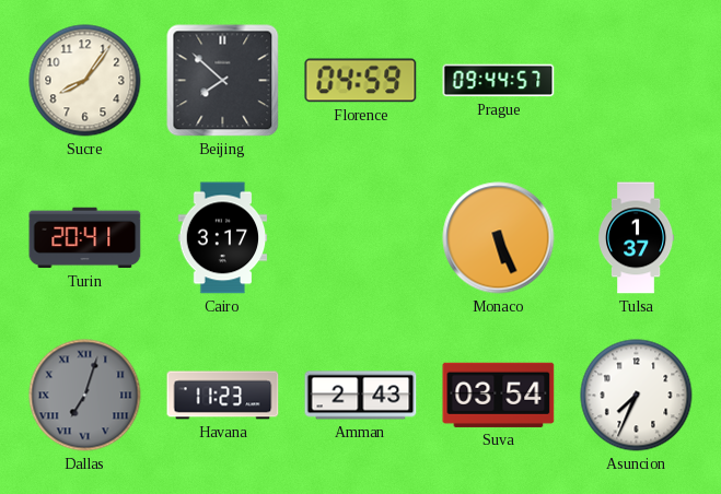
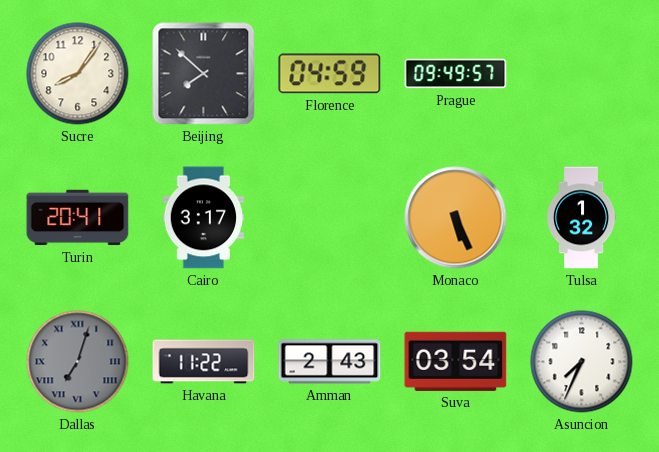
Prague: 09:44 -> 09:49 (456, 74)
Tulsa: 1:37 -> 1:32 (582, 218)
Havana: 11:23 -> 11:22 (204, 362)
